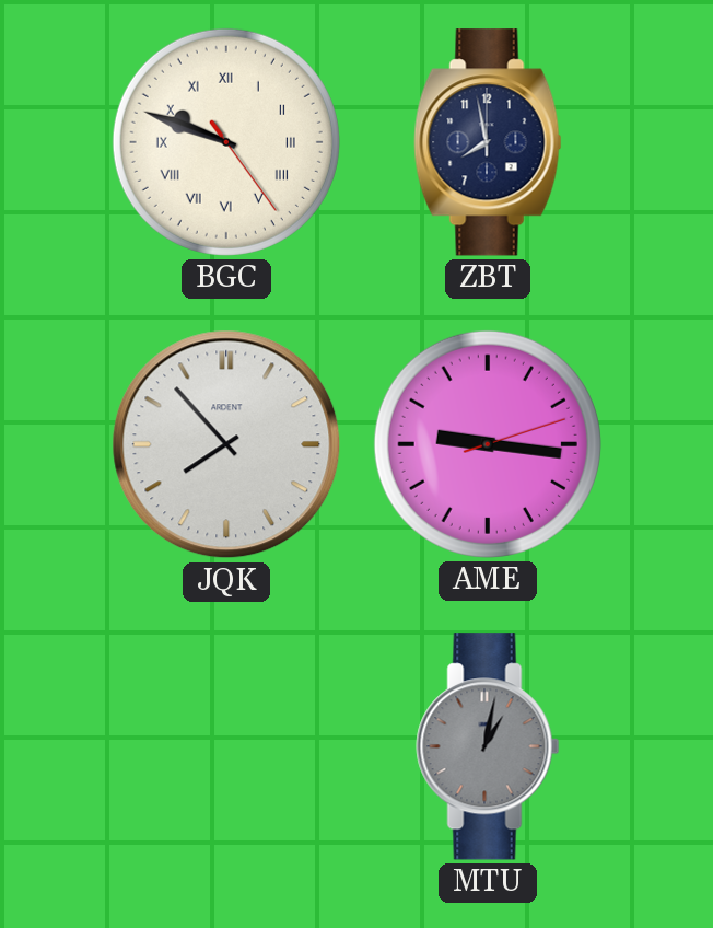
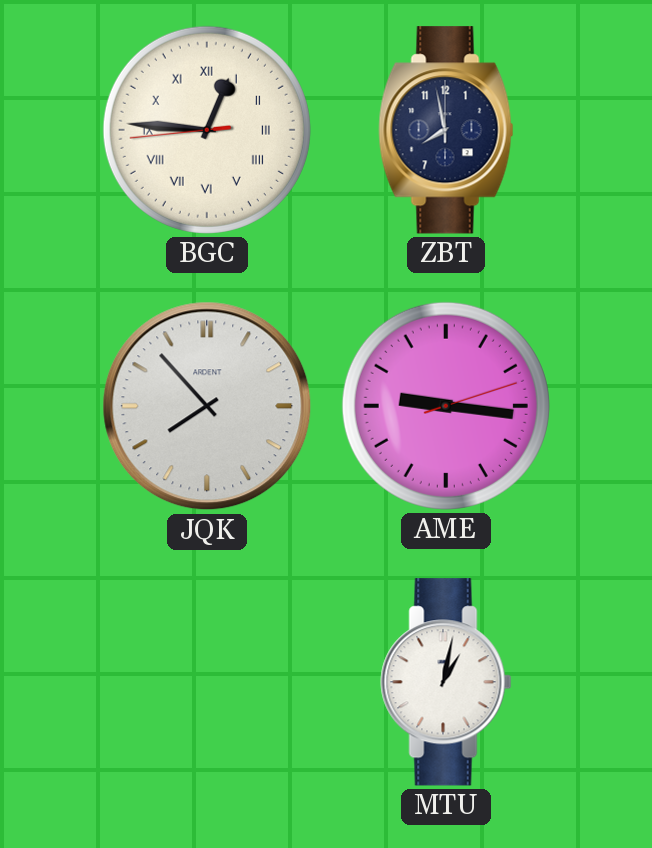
BGC: 9:48 -> 12:45 (207, 130)
MTU dial: grey -> white (446, 682)
